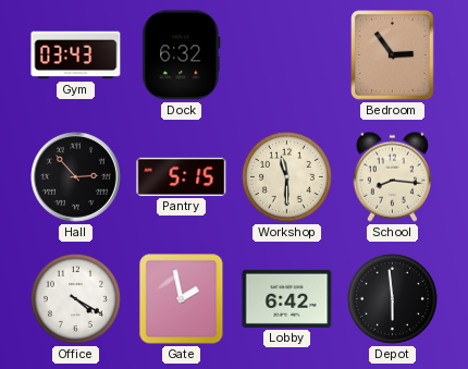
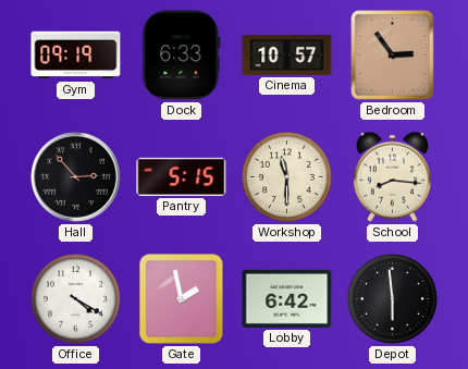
Gym: 03:43 -> 09:19 (76, 56)
Dock: 6:32 -> 6:33 (182, 56)
Cinema: none -> 10:57 (287, 54)
